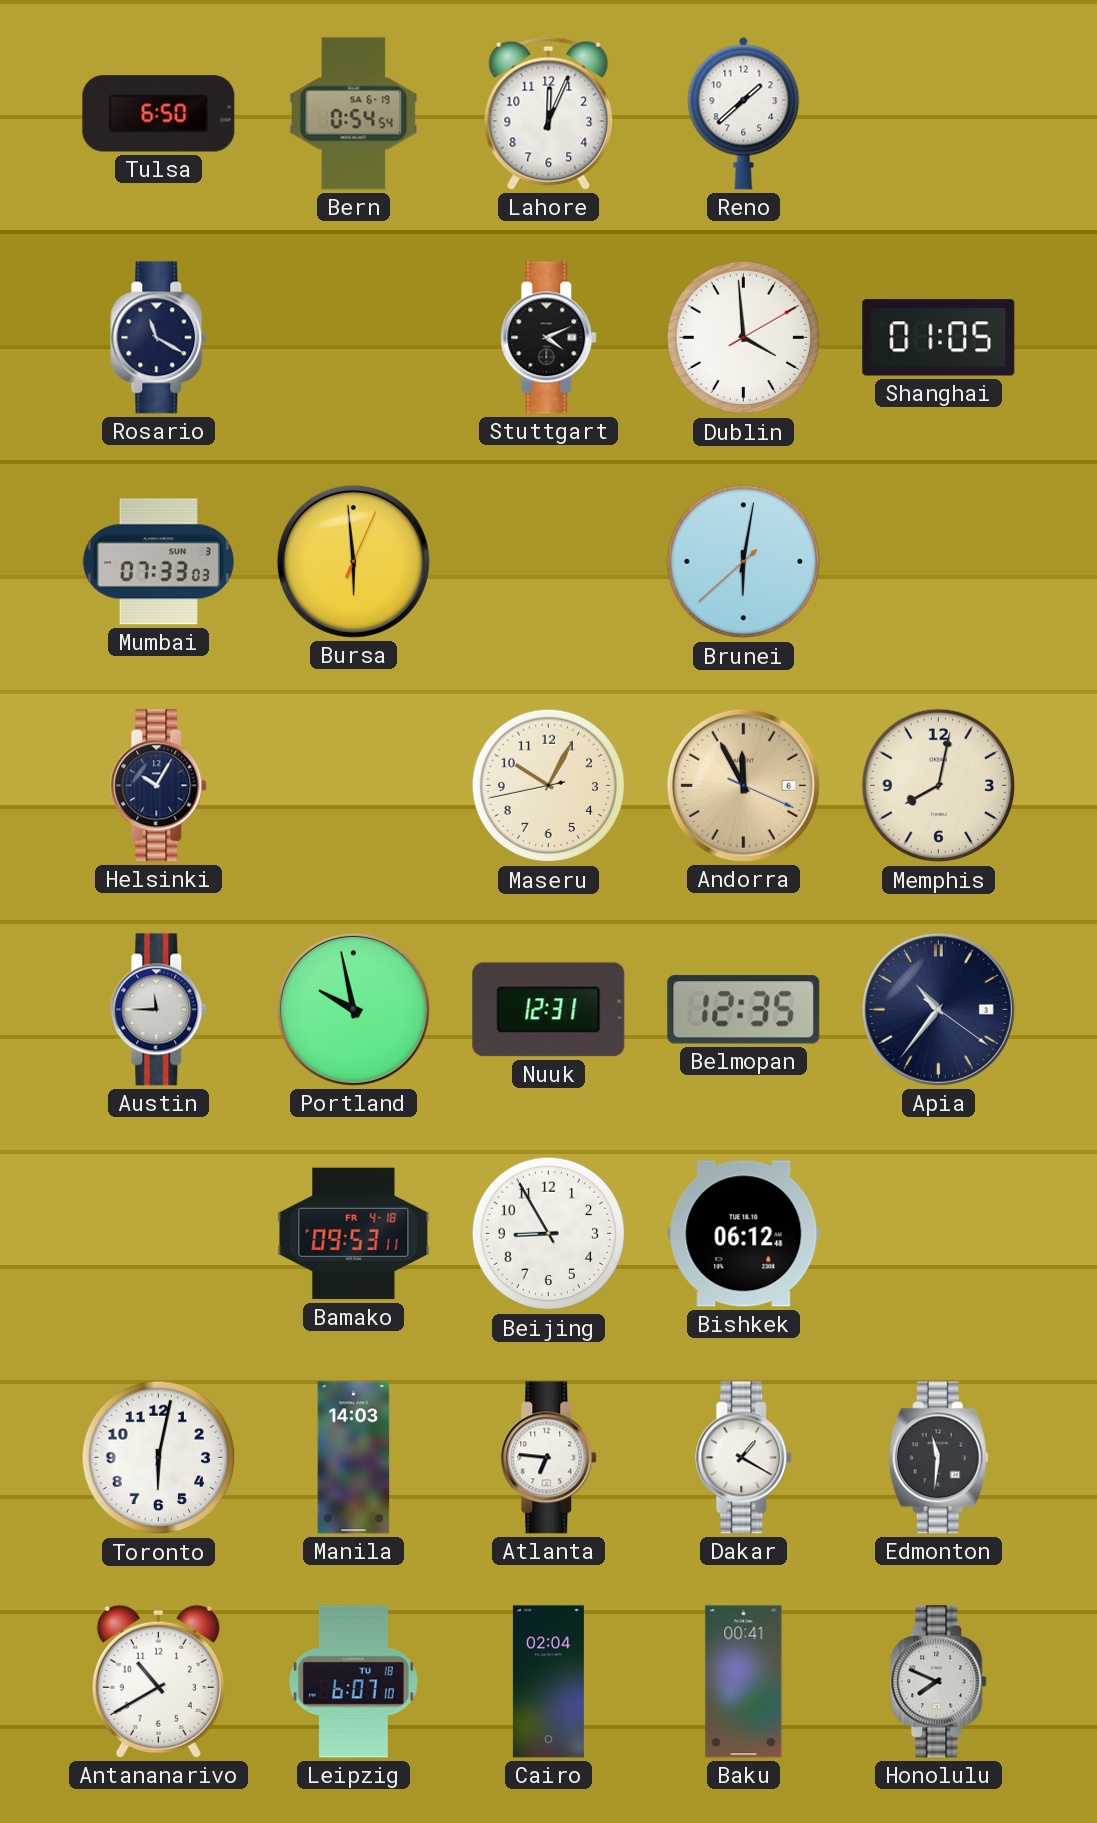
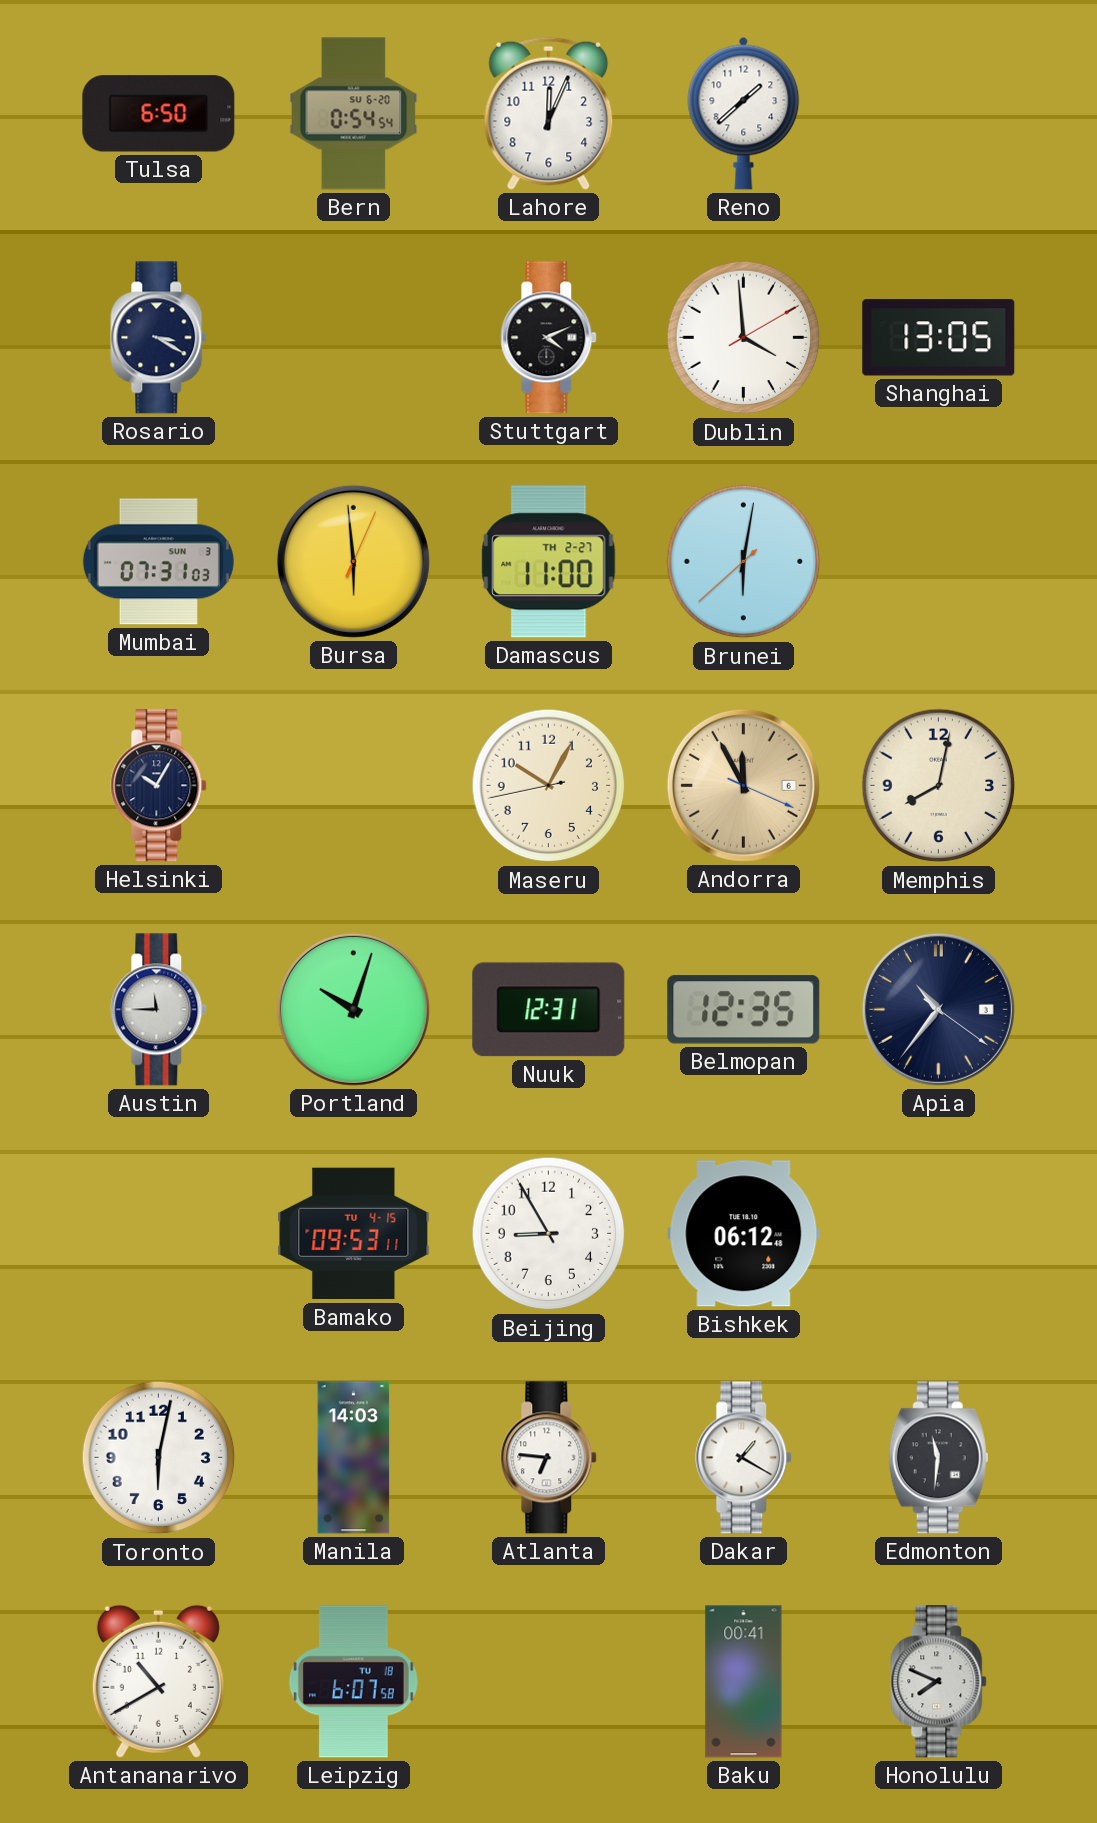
Bern date: SA 6-19 -> SU 6-20 (354, 114)
Rosario: 11:20 -> 3:20 (159, 338)
Shanghai: 01:05 -> 13:05 (939, 338)
Mumbai: 07:33 -> 07:31 (158, 562)
Damascus: none -> 11:00 (549, 562)
Portland: 9:58 -> 10:03 (353, 1009)
Bamako date: FR 4-18 -> TU 4-15 (354, 1234)
Leipzig: 6:07:10 -> 6:07:58 (353, 1682)
Cairo: 02:04 -> none (548, 1682)
